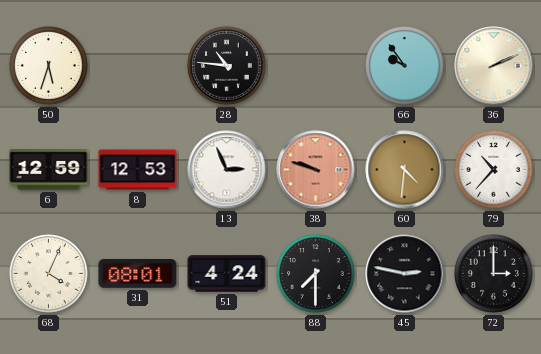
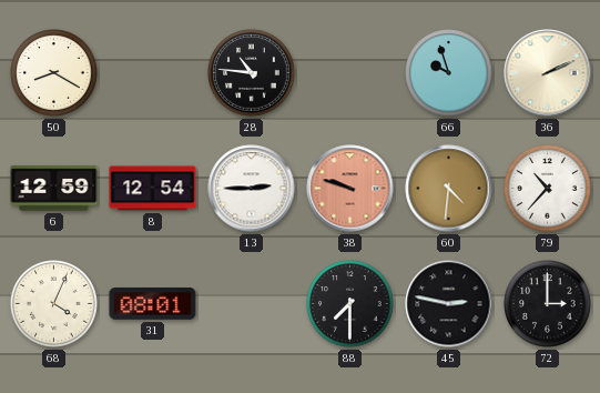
50: 5:33 -> 8:20 (54, 73)
66: 9:54 -> 9:57 (449, 73)
8: 12:53 -> 12:54 (153, 189)
13: 2:56 -> 2:45 (252, 189)
51: 4:24 -> none (227, 274)
